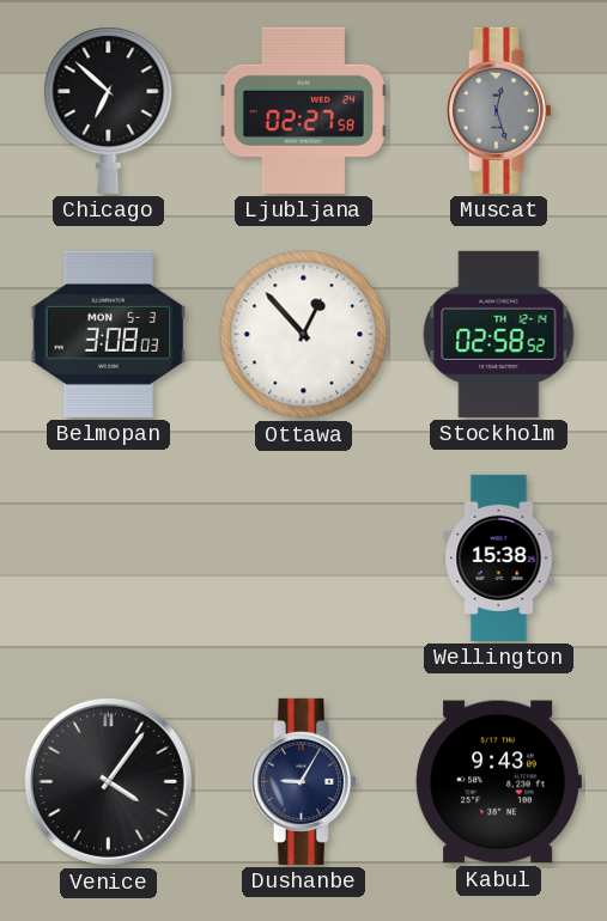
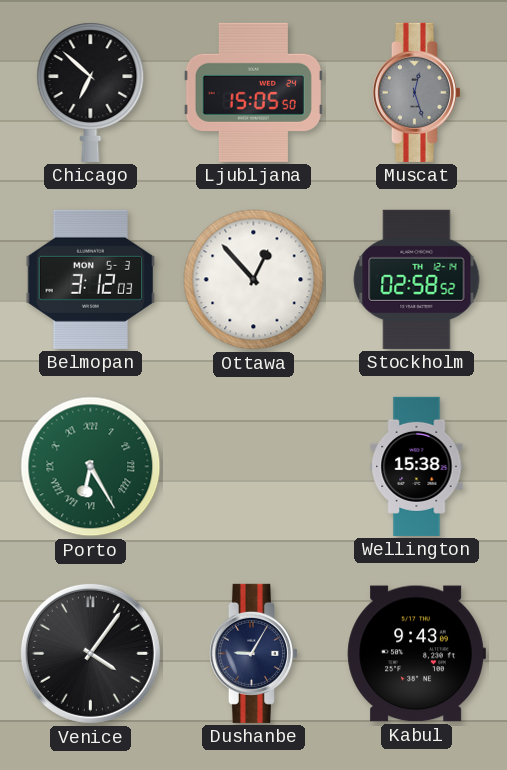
Ljubljana: 02:27 -> 15:05 (253, 92)
Belmopan: 3:08 -> 3:12 (91, 279)
Porto: none -> 6:25 (91, 467)
